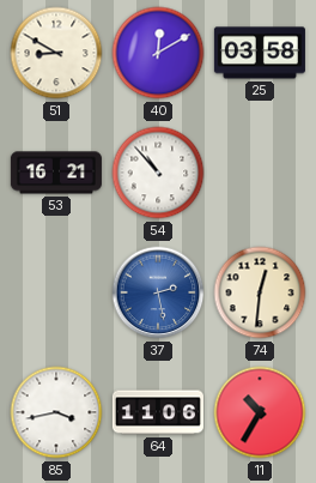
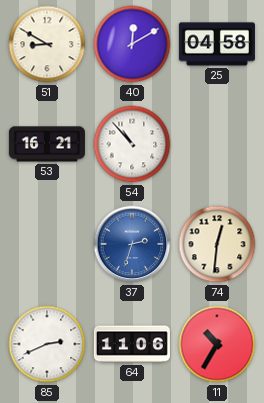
25: 03:58 -> 04:58 (217, 44)
37: 2:28 -> 2:33 (132, 244)
85: 3:43 -> 2:41 (47, 344)
